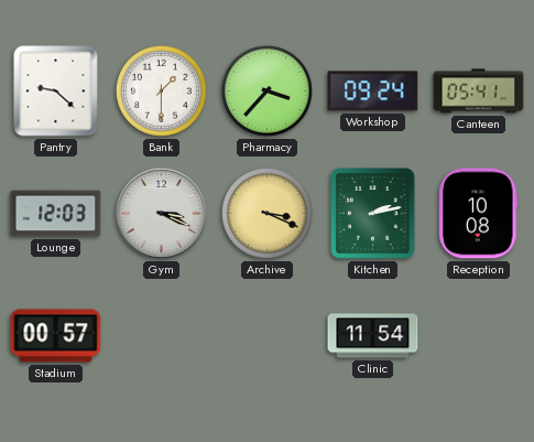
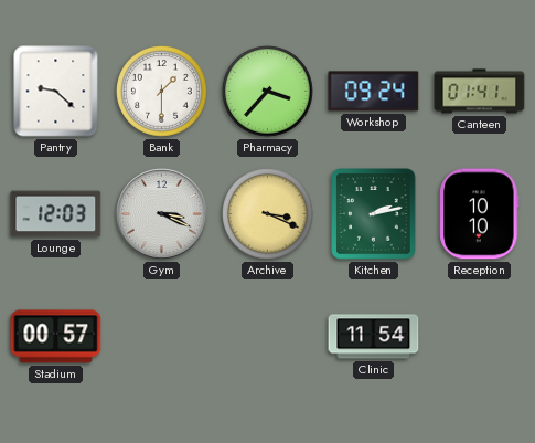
Canteen: 05:41 -> 01:41 (480, 92)
Reception: 10:08 -> 10:10 (480, 214)
